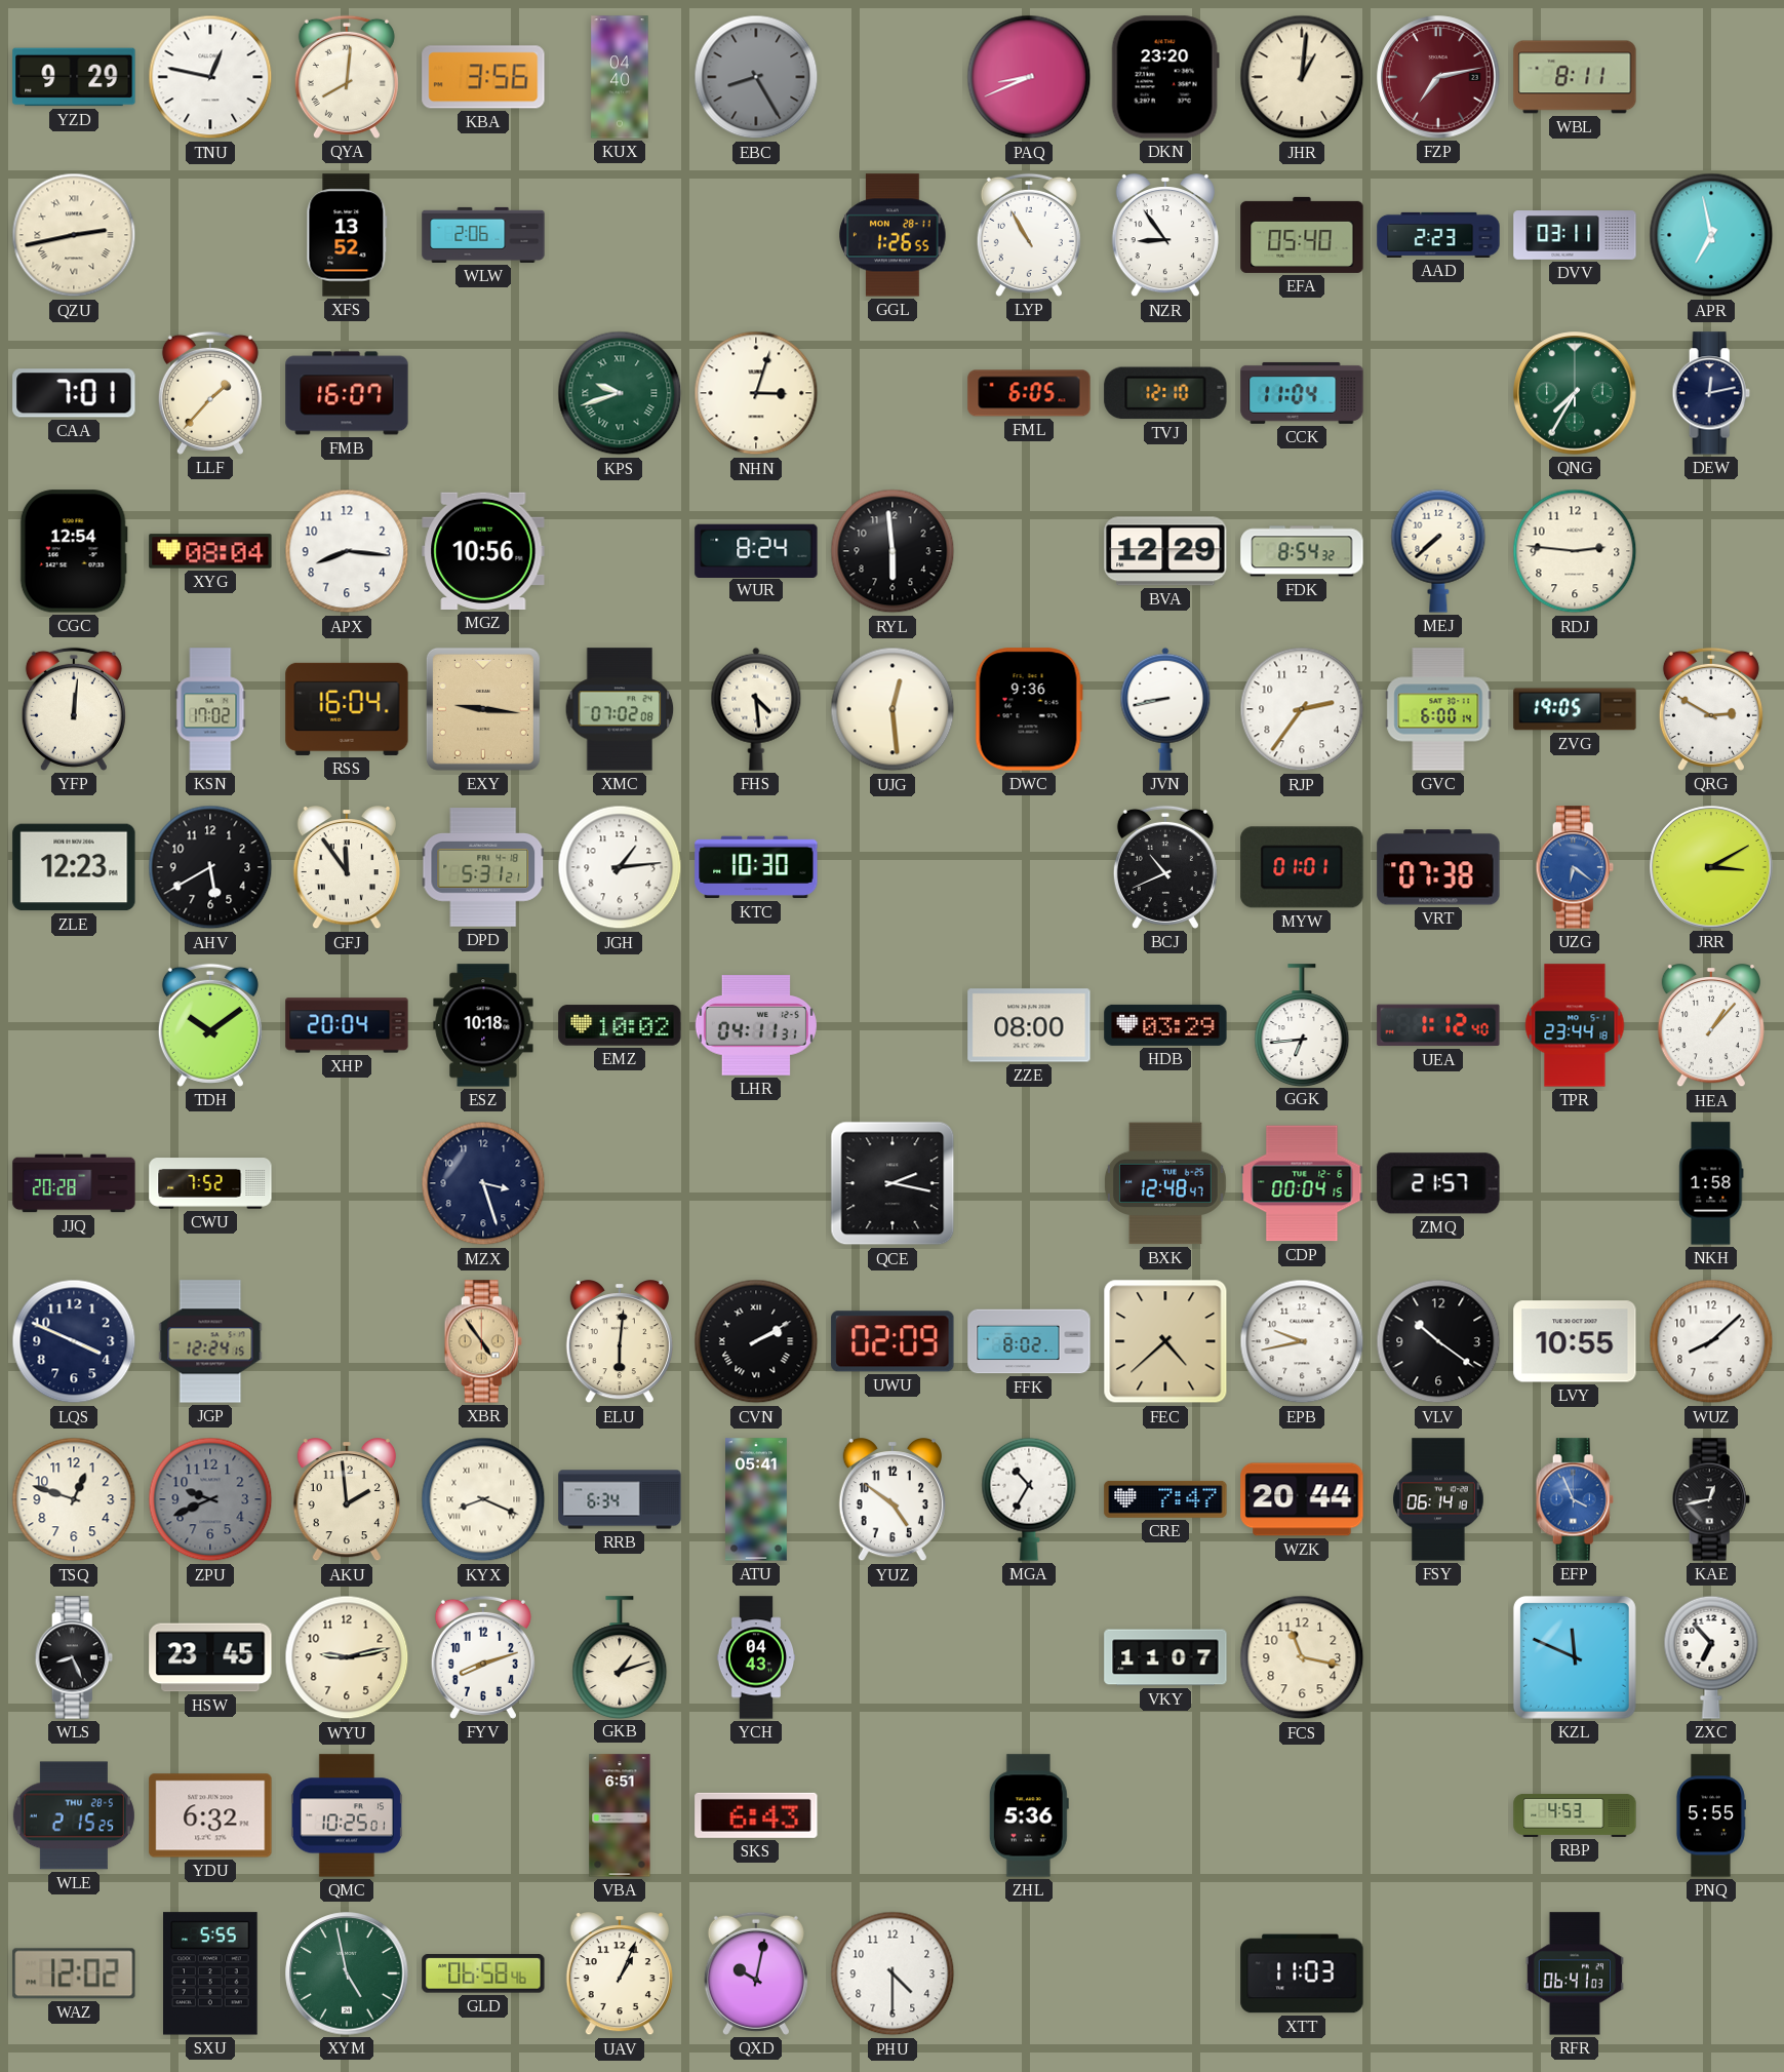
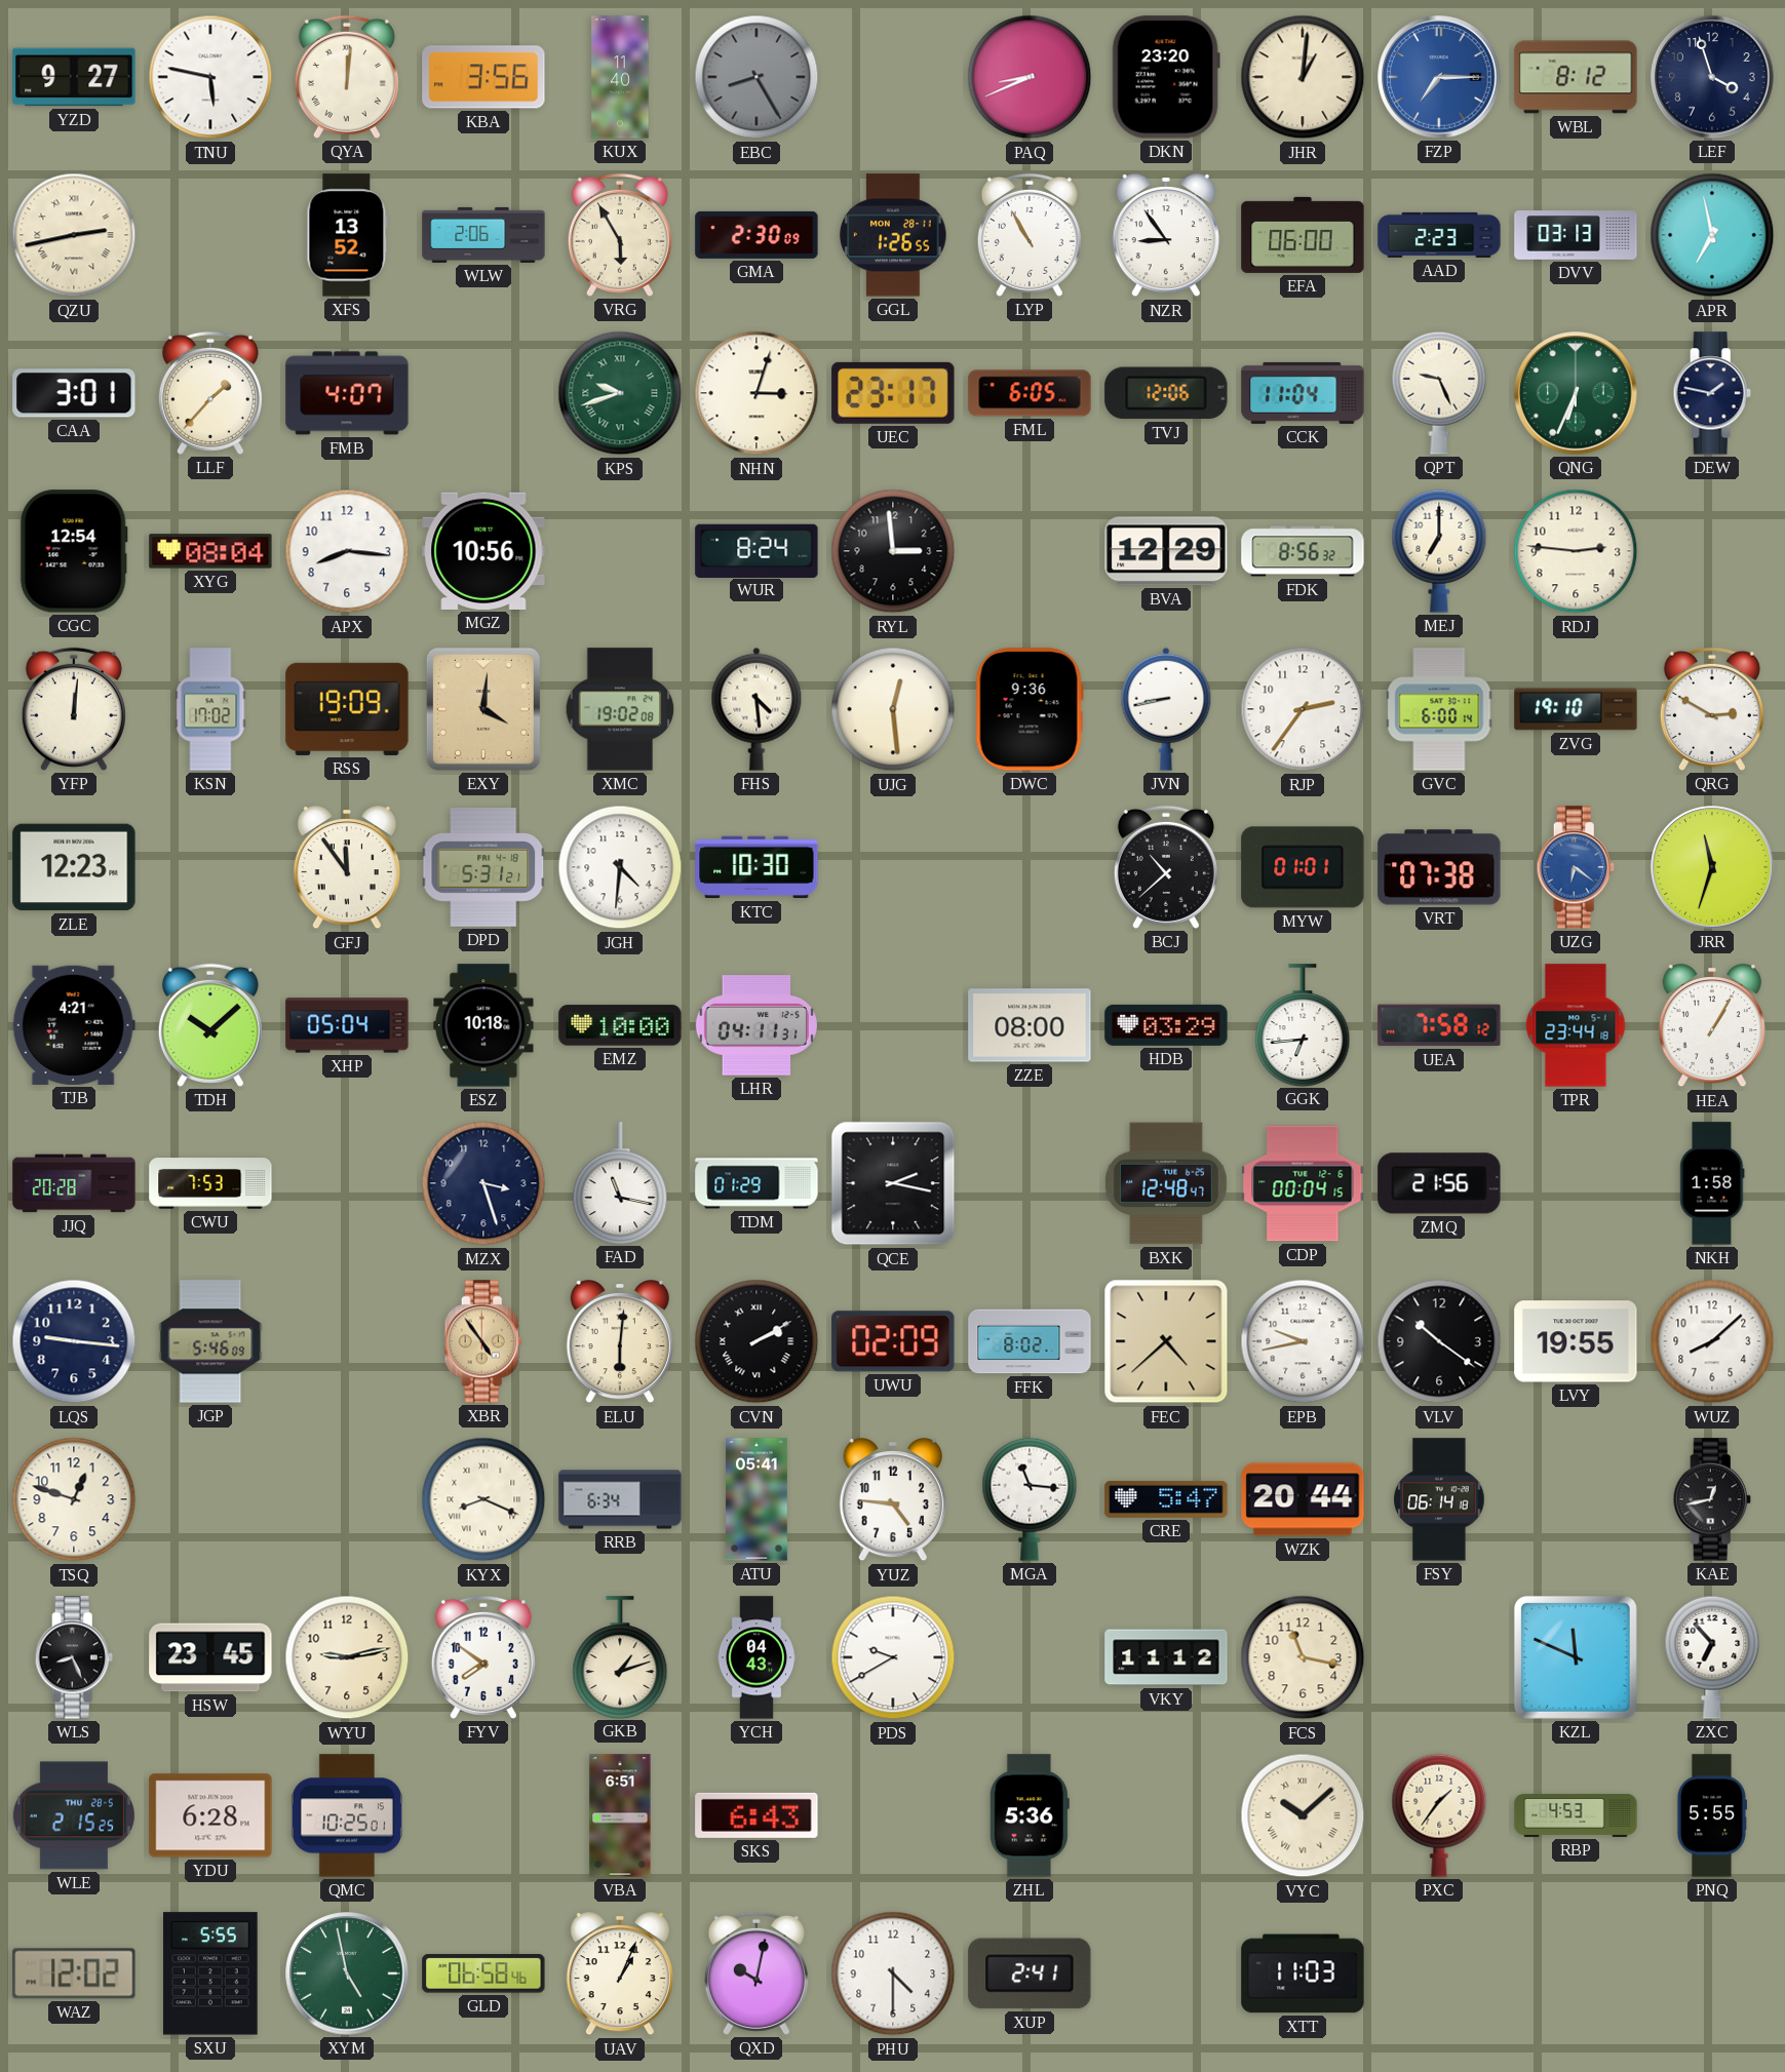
YZD: 9:29 -> 9:27 (74, 77)
TNU: 12:47 -> 5:47 (210, 77)
QYA: 8:01 -> 12:01 (347, 77)
KUX: 04:40 -> 11:40 (620, 77)
FZP: 7:13 -> 7:15 (1439, 77)
FZP dial: burgundy -> blue (1439, 77)
WBL: 8:11 -> 8:12 (1576, 77)
LEF: none -> 3:57 (1712, 77)
VRG: none -> 5:55 (620, 235)
GMA: none -> 2:30 (756, 235)
EFA: 05:40 -> 06:00 (1303, 235)
DVV: 03:11 -> 03:13 (1576, 235)
CAA: 7:01 -> 3:01 (74, 393)
FMB: 16:07 -> 4:07 (347, 393)
UEC: none -> 23:17 (893, 393)
TVJ: 12:10 -> 12:06 (1166, 393)
QPT: none -> 9:26 (1439, 393)
QNG: 7:35 -> 6:34 (1576, 393)
DEW: 12:13 -> 1:47 (1712, 393)
RYL: 5:59 -> 2:59 (893, 551)
FDK: 8:54 -> 8:56 (1303, 551)
MEJ: 7:38 -> 7:00 (1439, 551)
RSS: 16:04 -> 19:09 (347, 709)
EXY: 9:16 -> 4:01 (483, 709)
XMC: 07:02 -> 19:02 (620, 709)
ZVG: 19:05 -> 19:10 (1576, 709)
AHV: 5:40 -> none (210, 867)
JGH: 1:14 -> 4:31 (620, 867)
BCJ: 10:41 -> 10:38 (1166, 867)
JRR: 3:10 -> 11:33 (1712, 867)
TJB: none -> 4:21 (74, 1025)
TDH: 10:09 -> 10:08 (210, 1025)
XHP: 20:04 -> 05:04 (347, 1025)
EMZ: 10:02 -> 10:00 (620, 1025)
UEA: 1:12 -> 7:58 (1439, 1025)
HEA: 1:07 -> 1:05 (1712, 1026)
CWU: 7:52 -> 7:53 (210, 1183)
FAD: none -> 11:17 (620, 1183)
TDM: none -> 01:29 (756, 1183)
ZMQ: 21:57 -> 21:56 (1439, 1183)
LQS: 3:49 -> 9:16 (74, 1341)
JGP: 12:24 -> 5:46 (210, 1341)
LVY: 10:55 -> 19:55 (1576, 1341)
ZPU: 9:41 -> none (210, 1499)
AKU: 1:59 -> none (347, 1500)
YUZ: 4:51 -> 4:46 (893, 1500)
MGA: 10:35 -> 11:16 (1030, 1499)
CRE: 7:47 -> 5:47 (1166, 1499)
EFP: 3:56 -> none (1575, 1499)
FYV: 8:12 -> 7:51 (483, 1657)
PDS: none -> 9:40 (893, 1657)
VKY: 11:07 -> 11:12 (1166, 1657)
YDU: 6:32 -> 6:28 (210, 1815)
VYC: none -> 10:08 (1303, 1815)
PXC: none -> 1:36 (1439, 1815)
XUP: none -> 2:41 (1030, 1973)
RFR: 06:41 -> none (1575, 1973)
